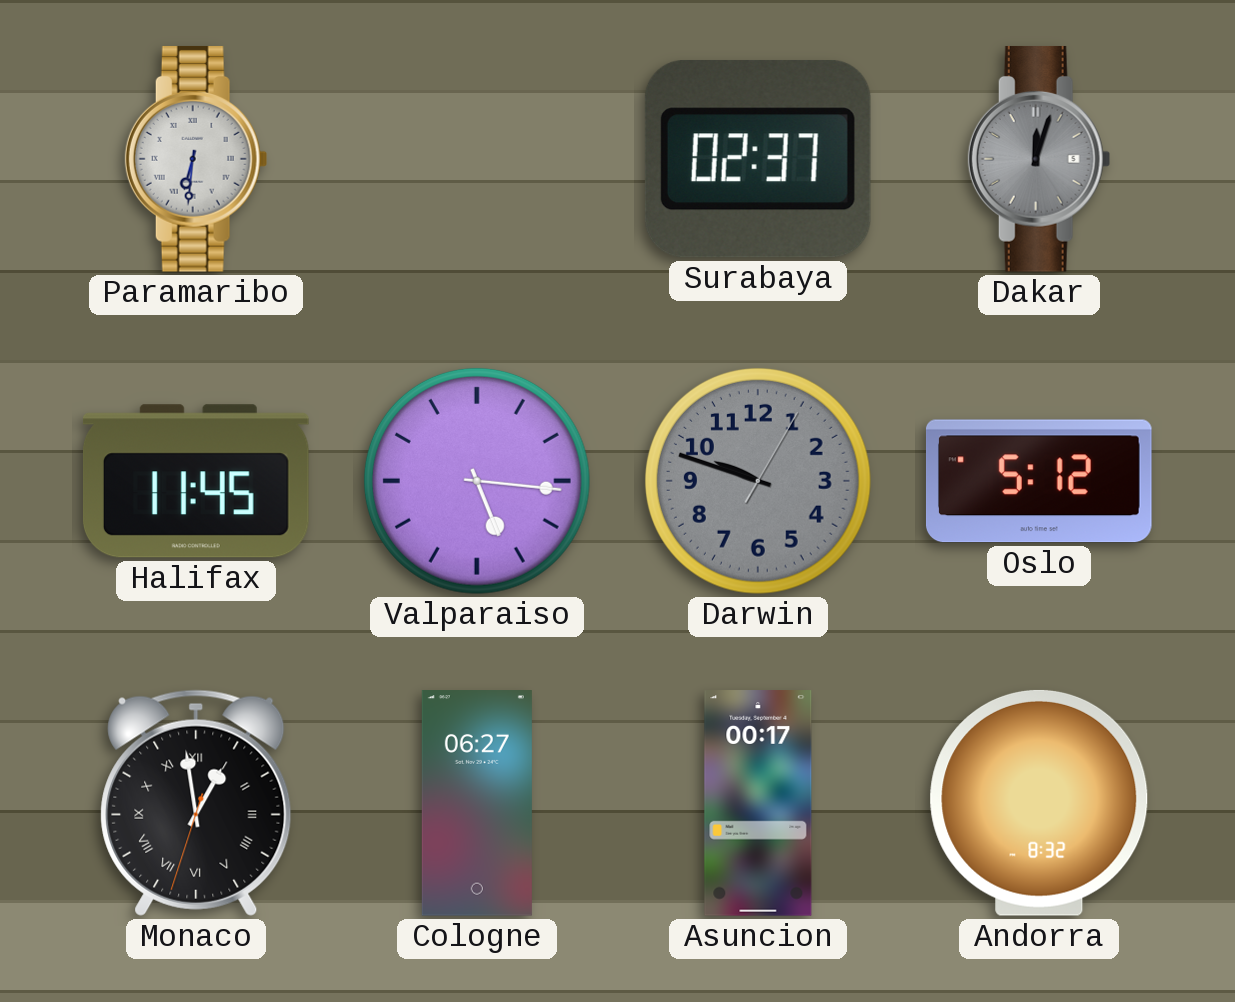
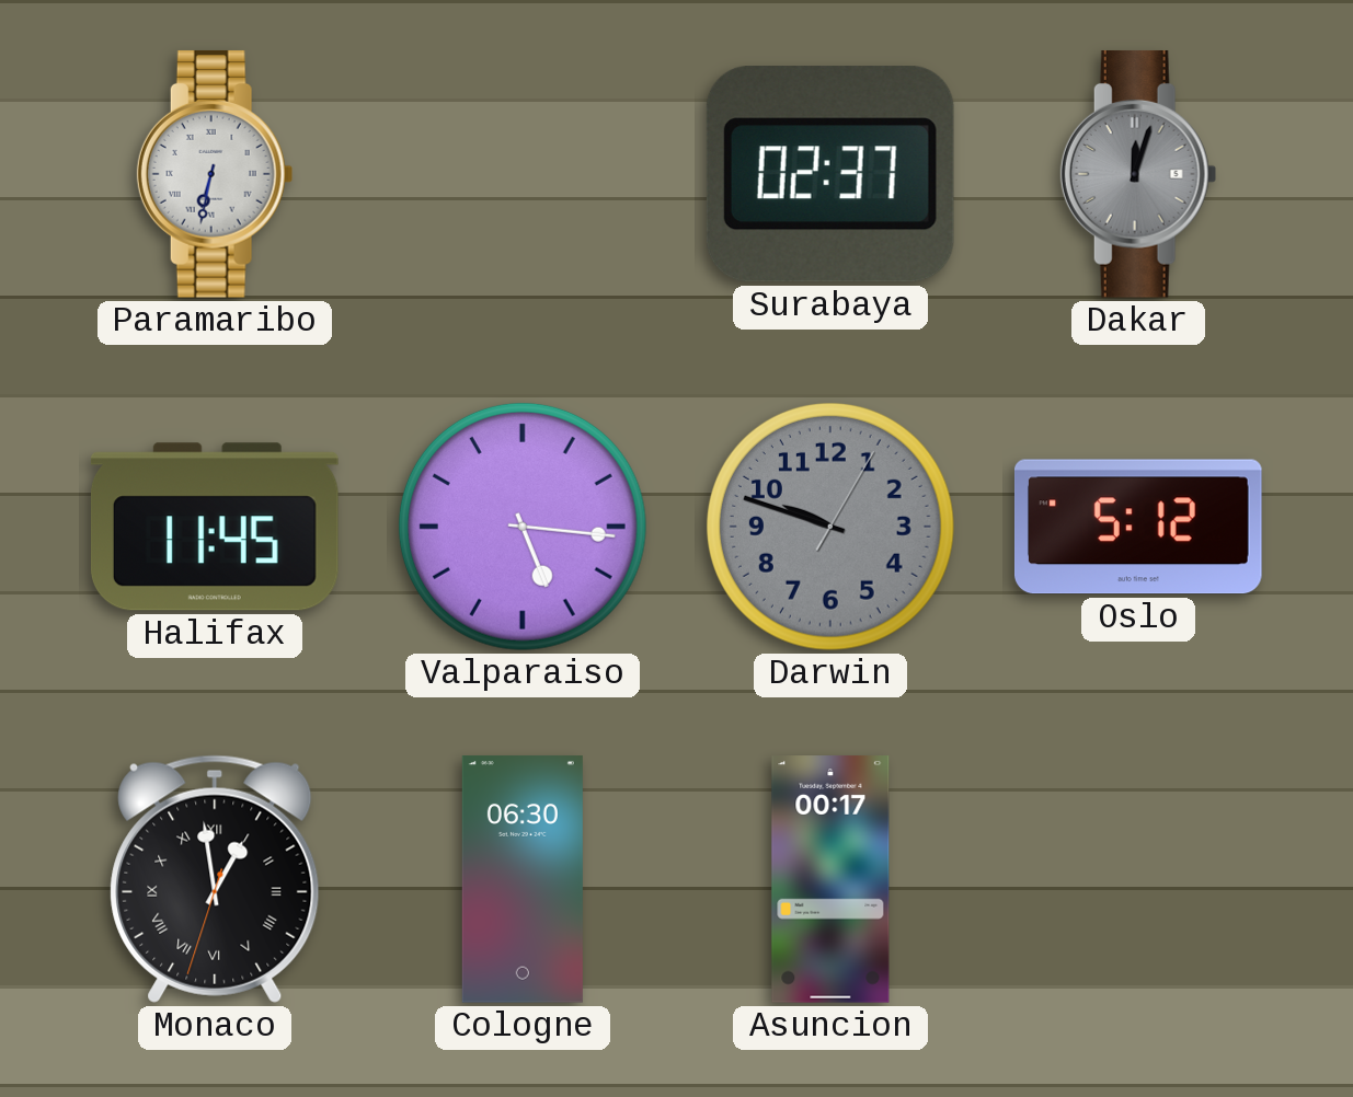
Paramaribo: 6:31 -> 6:32 (215, 174)
Cologne: 06:27 -> 06:30 (523, 879)
Andorra: 8:32 -> none (1039, 803)
